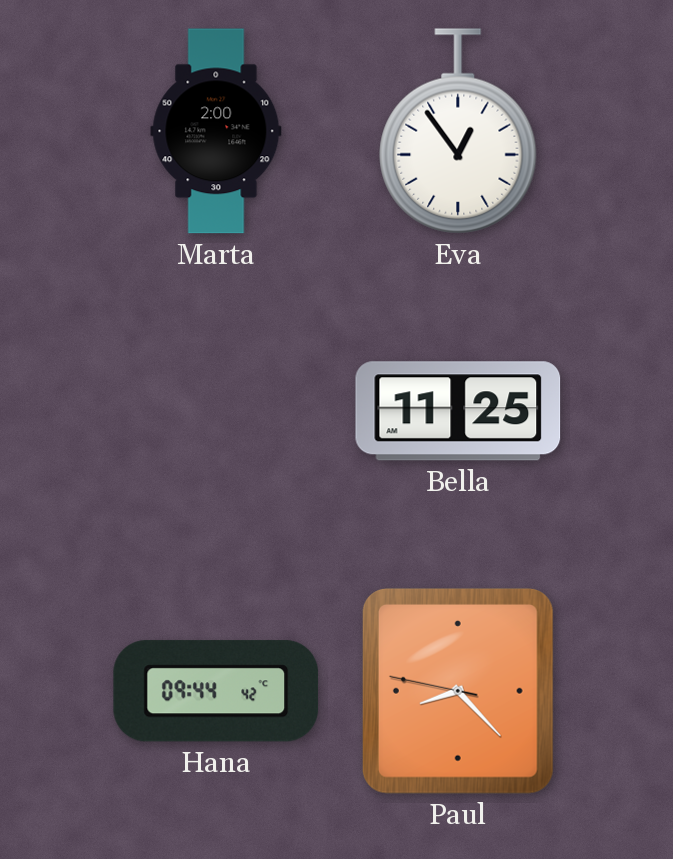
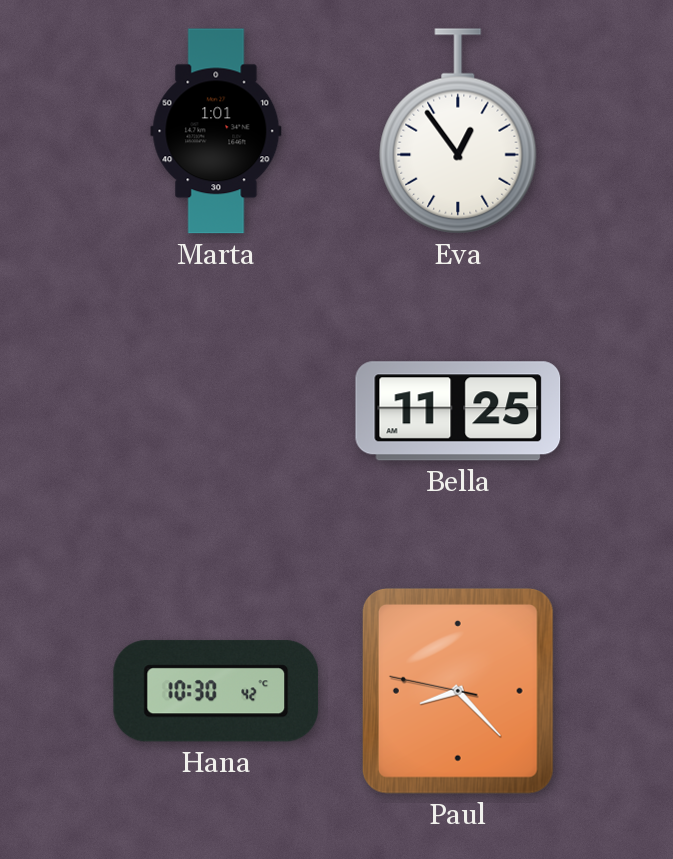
Marta: 2:00 -> 1:01 (216, 131)
Hana: 09:44 -> 10:30 (216, 691)
